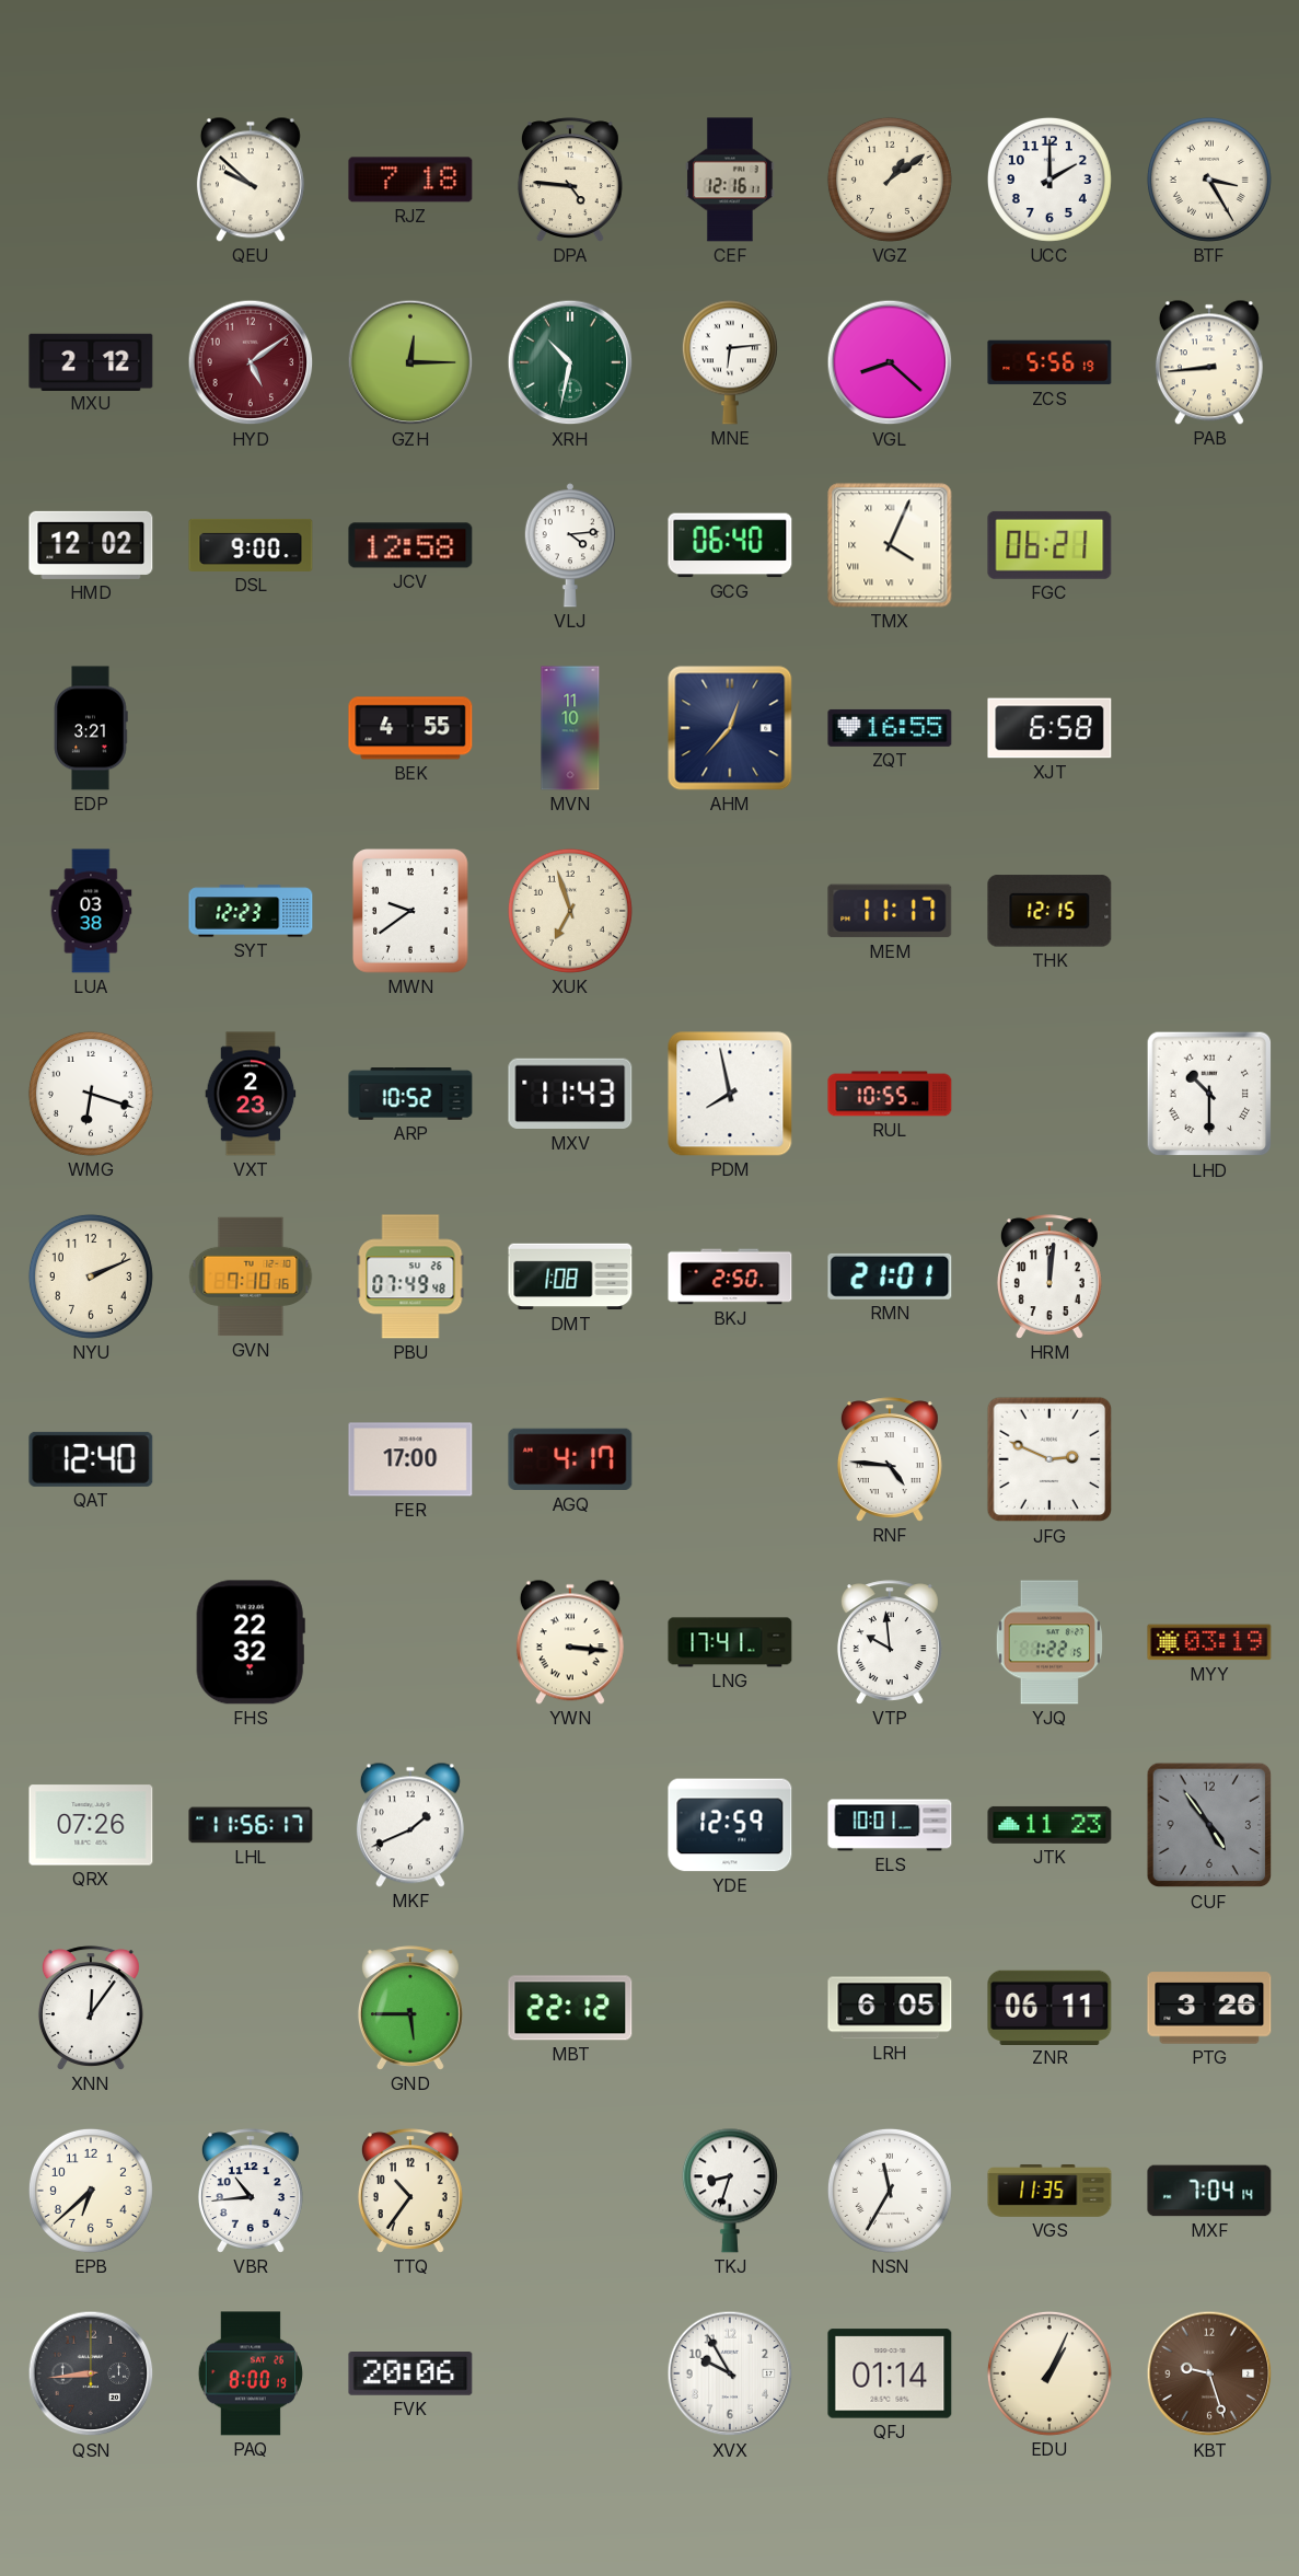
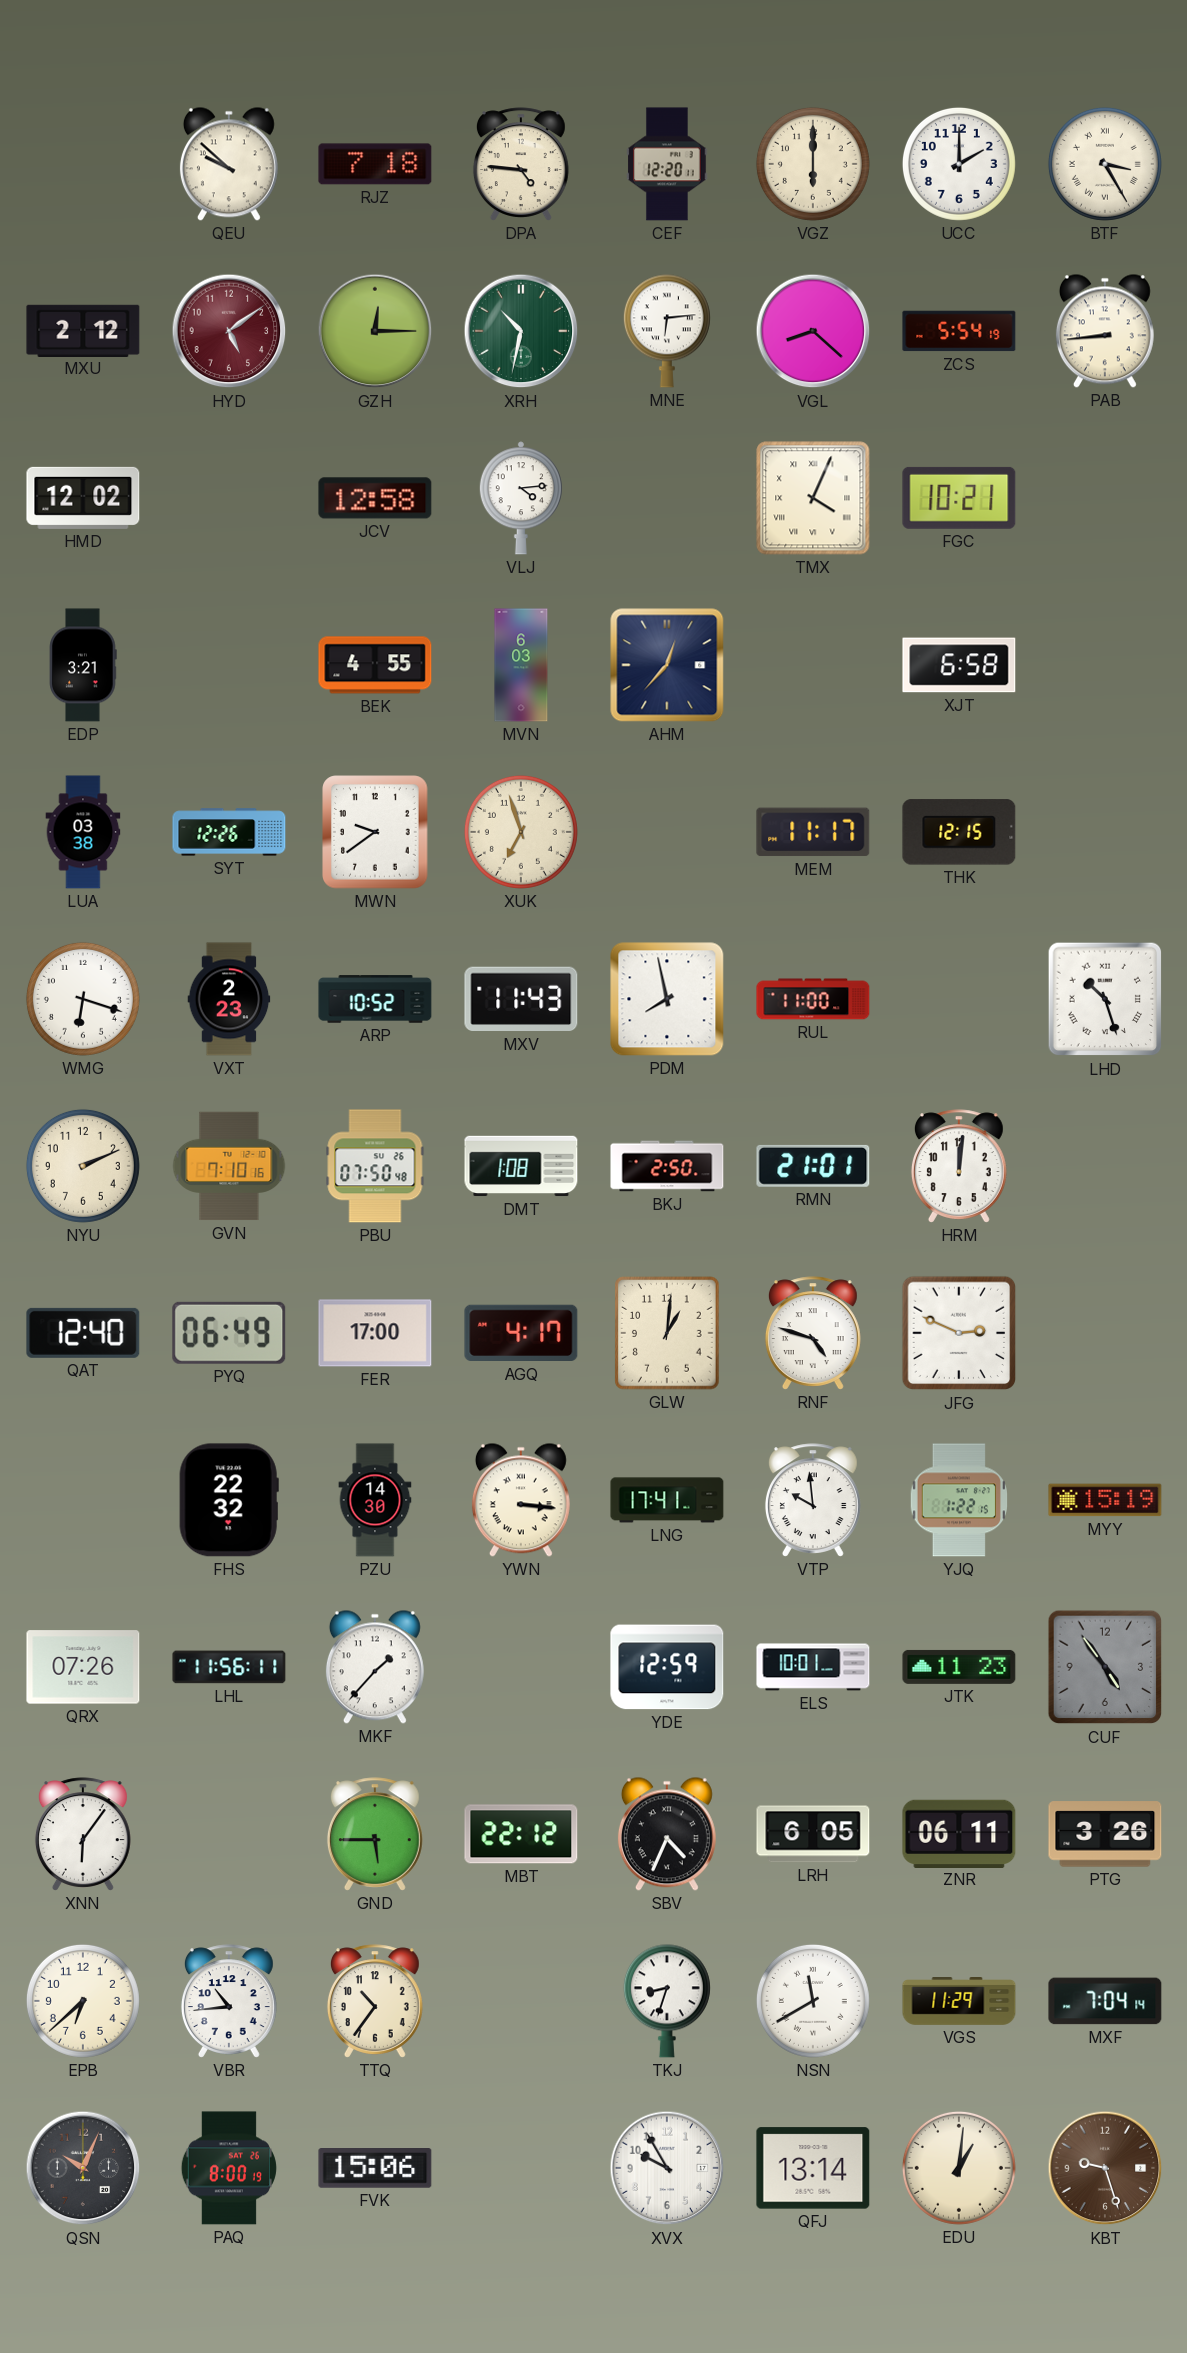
CEF: 12:16 -> 12:20 (667, 164)
VGZ: 1:09 -> 6:00 (813, 164)
ZCS: 5:56 -> 5:54 (959, 331)
DSL: 9:00 -> none (251, 545)
GCG: 06:40 -> none (730, 545)
FGC: 06:21 -> 10:21 (959, 498)
MVN: 11:10 -> 6:03 (521, 665)
ZQT: 16:55 -> none (890, 728)
SYT: 12:23 -> 12:26 (229, 832)
RUL: 10:55 -> 11:00 (813, 999)
LHD: 10:30 -> 10:27 (1105, 999)
PBU: 07:49 -> 07:50 (375, 1166)
PYQ: none -> 06:49 (229, 1333)
GLW: none -> 1:01 (667, 1333)
RNF: 4:46 -> 4:48 (813, 1333)
PZU: none -> 14:30 (375, 1500)
MYY: 03:19 -> 15:19 (1105, 1500)
LHL: 11:56:17 -> 11:56:11 (229, 1667)
MKF: 1:41 -> 1:37 (375, 1667)
XNN: 12:06 -> 6:06 (83, 1834)
SBV: none -> 4:34 (667, 1834)
NSN: 11:35 -> 11:40 (813, 2001)
VGS: 11:35 -> 11:29 (959, 2001)
QSN: 8:44 -> 10:04 (83, 2168)
FVK: 20:06 -> 15:06 (375, 2169)
QFJ: 01:14 -> 13:14 (813, 2168)
EDU: 1:04 -> 1:01 (959, 2168)
